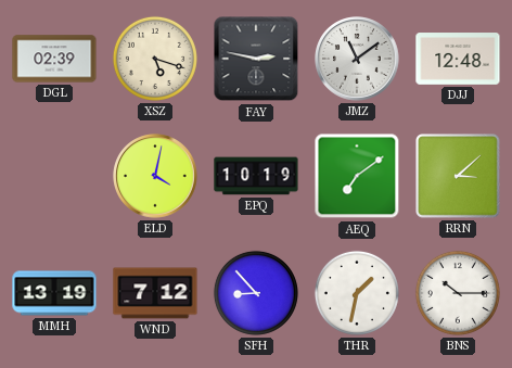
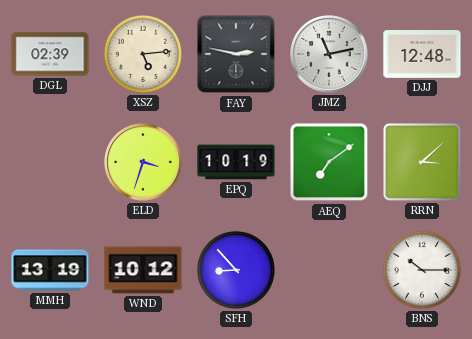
XSZ: 5:18 -> 5:14 (143, 54)
JMZ: 11:09 -> 11:13 (329, 54)
ELD: 4:02 -> 3:33 (143, 162)
WND: 7:12 -> 10:12 (143, 270)
THR: 1:32 -> none (357, 293)
